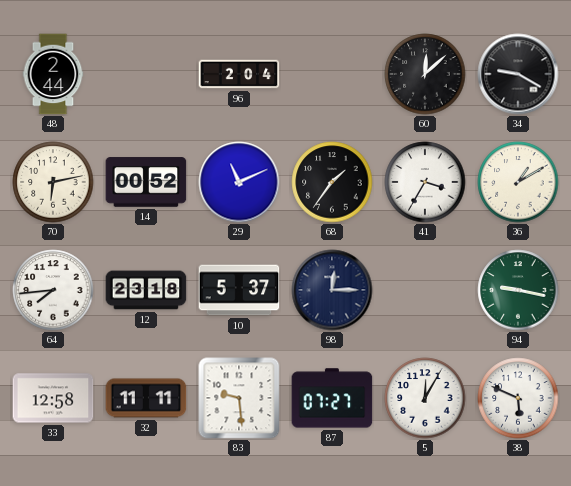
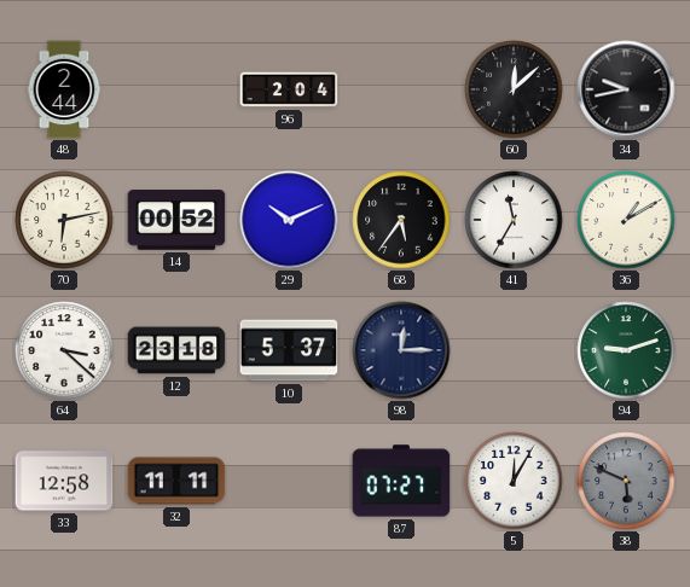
34: 9:20 -> 9:43 (626, 89)
29: 11:11 -> 10:11 (289, 220)
68: 1:36 -> 5:36 (401, 220)
41: 3:35 -> 11:35 (514, 220)
64: 7:44 -> 3:22 (64, 350)
94: 9:17 -> 9:12 (626, 350)
83: 9:29 -> none (239, 398)
38 dial: white -> grey (626, 481)
